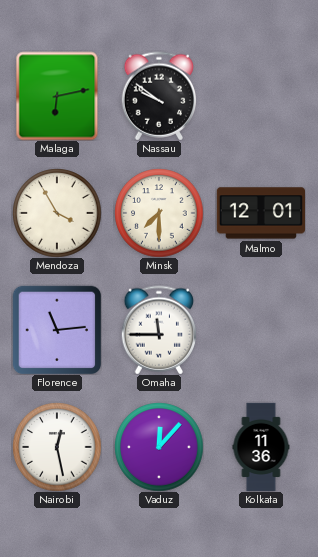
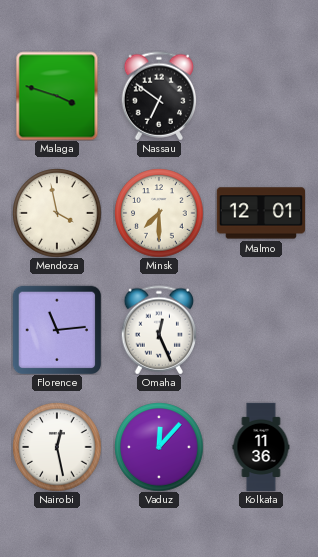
Malaga: 6:13 -> 3:48 (57, 96)
Nassau: 9:51 -> 6:51 (158, 96)
Mendoza: 3:55 -> 3:58 (57, 213)
Omaha: 11:45 -> 12:26 (158, 330)
